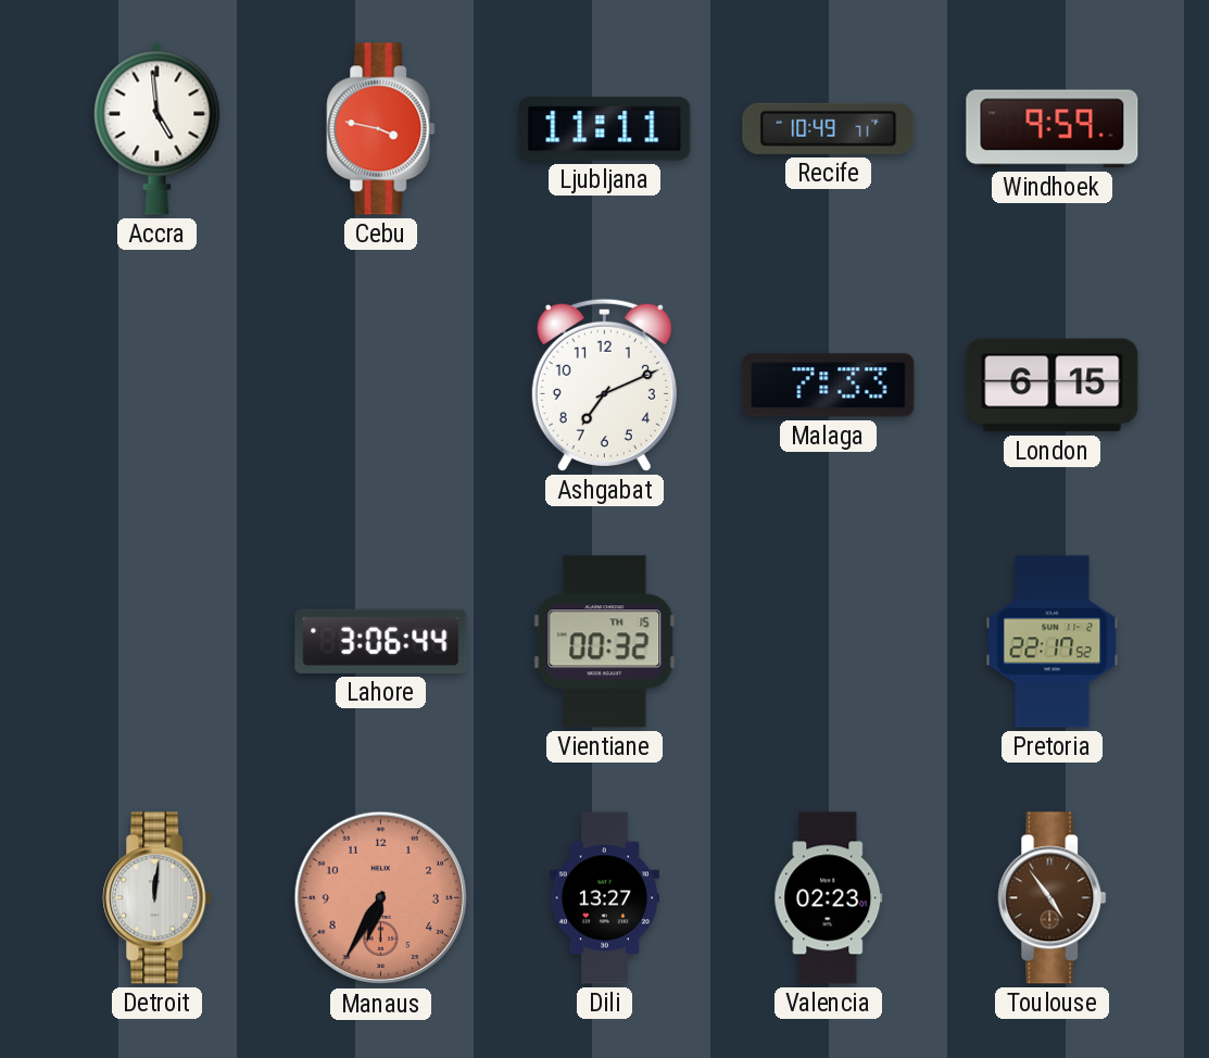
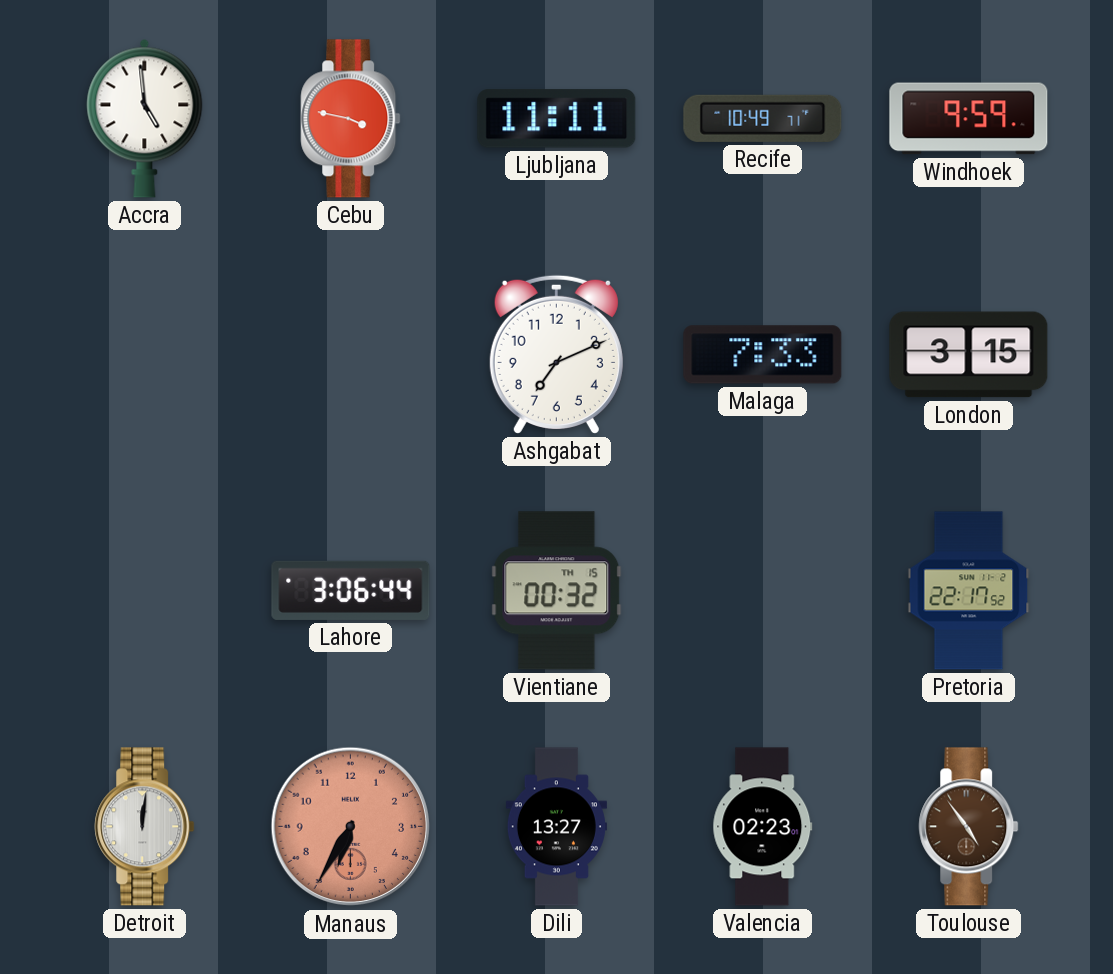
London: 6:15 -> 3:15 (969, 355)
